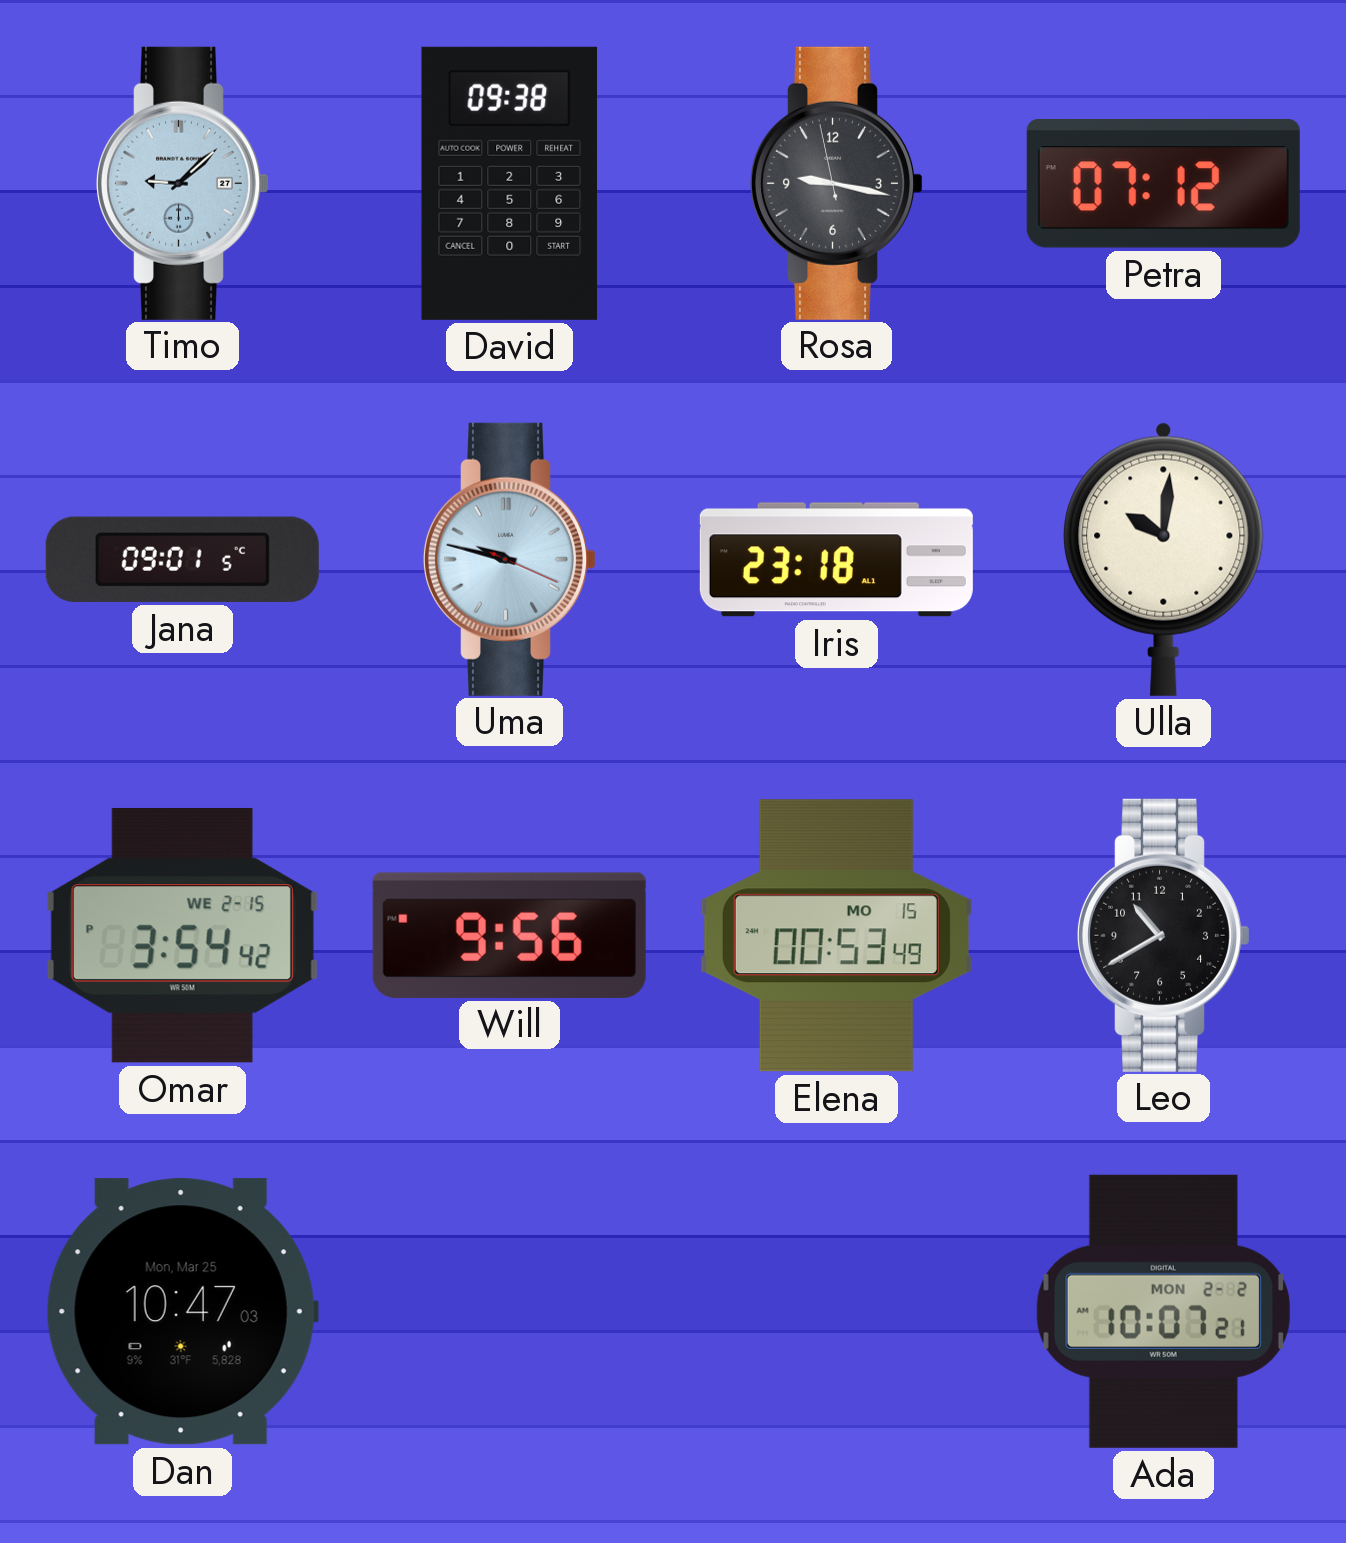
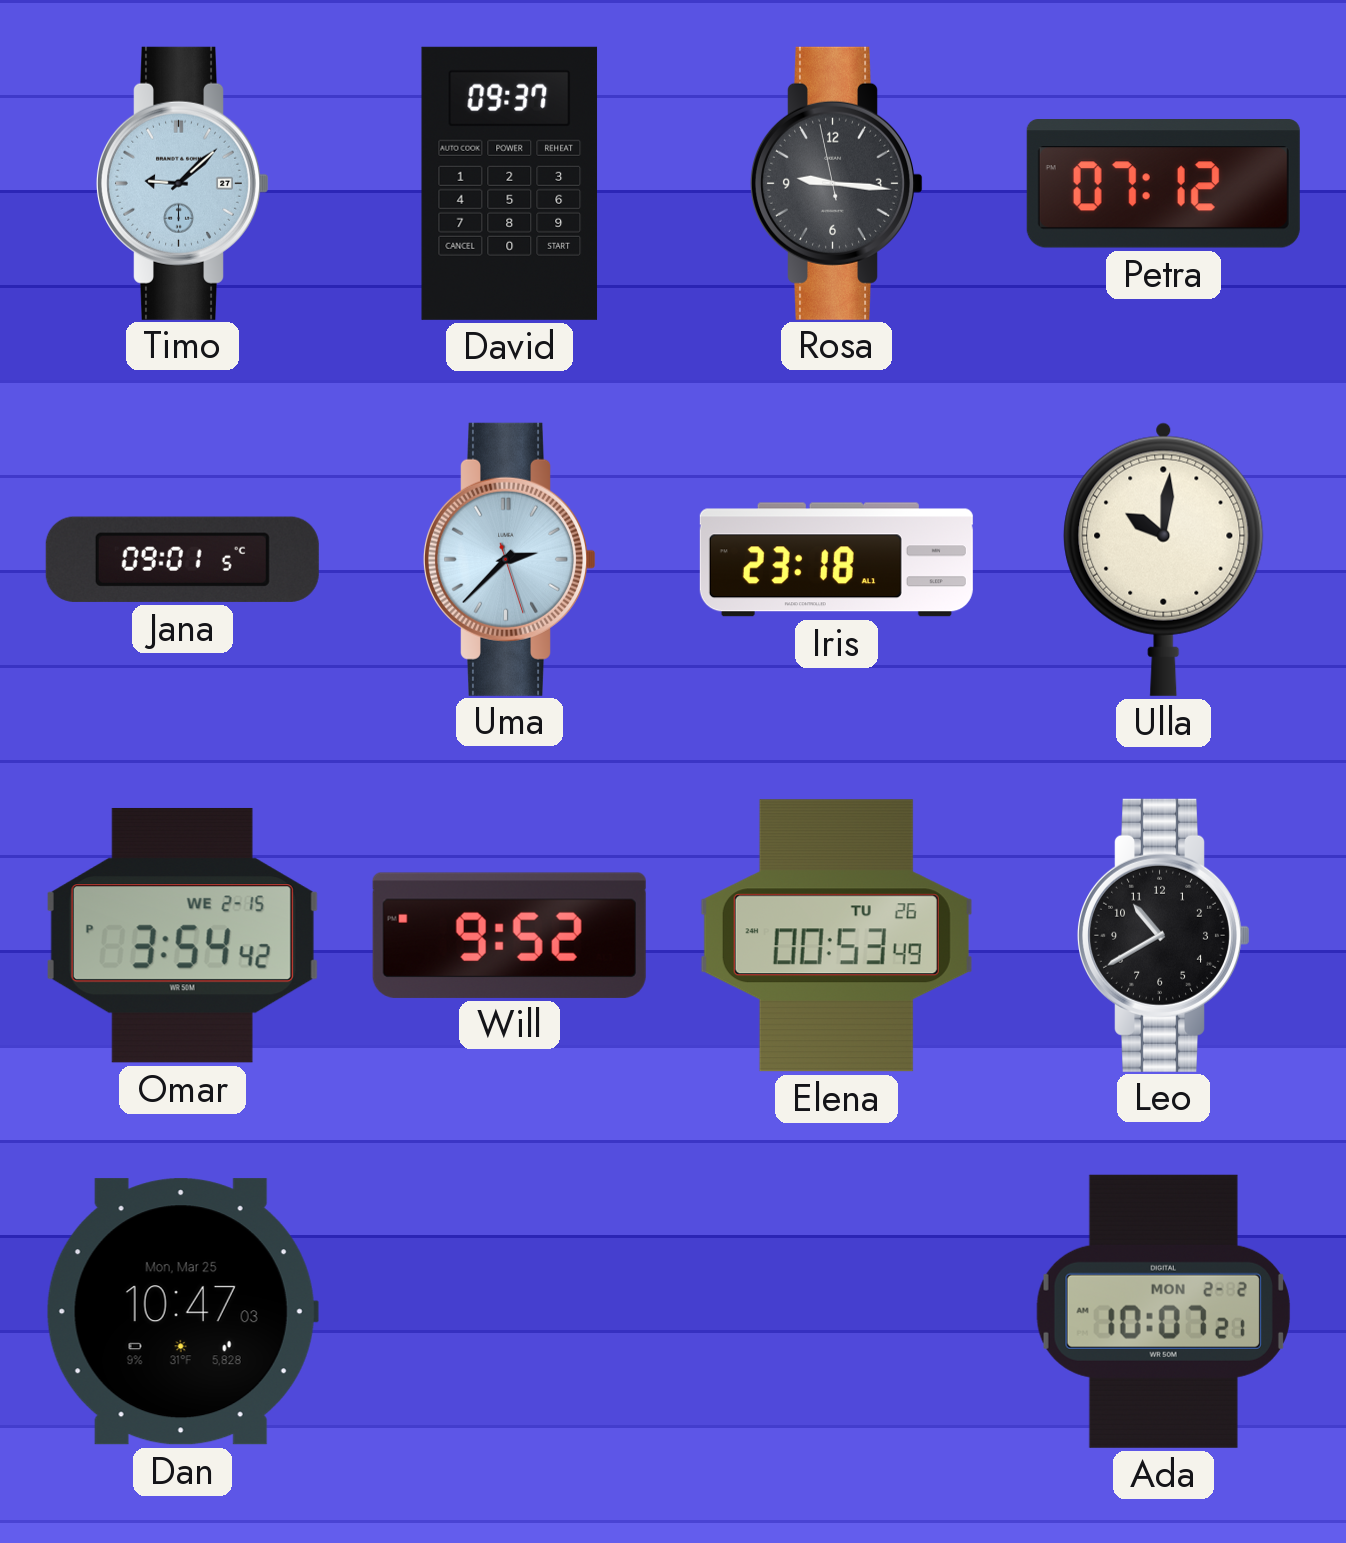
David: 09:38 -> 09:37 (510, 183)
Rosa: 9:16 -> 9:15 (837, 183)
Uma: 9:47 -> 2:37 (510, 559)
Will: 9:56 -> 9:52 (509, 935)
Elena date: MO 15 -> TU 26 (836, 936)
